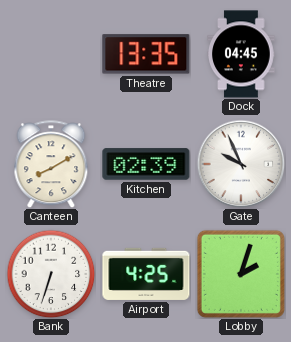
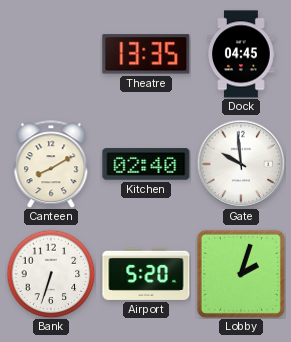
Kitchen: 02:39 -> 02:40 (146, 164)
Gate: 9:56 -> 9:59 (241, 164)
Airport: 4:25 -> 5:20 (146, 274)
